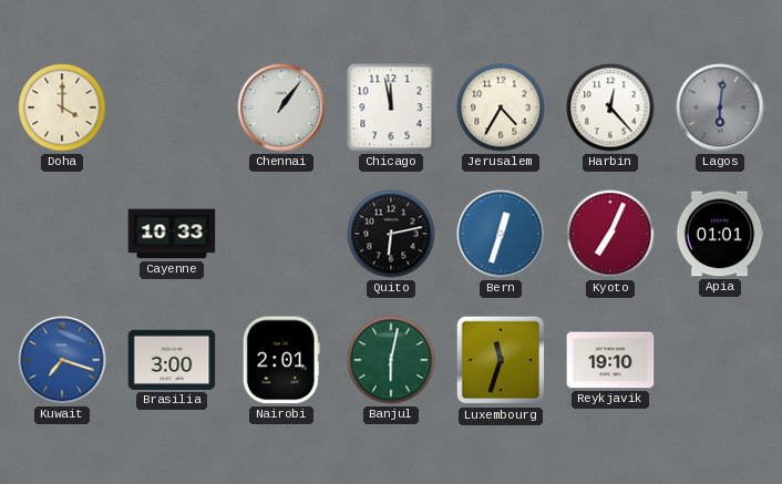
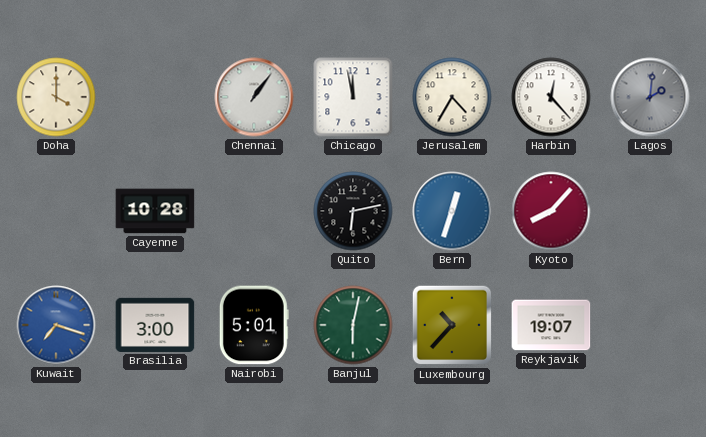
Lagos: 6:01 -> 2:01 (650, 97)
Cayenne: 10:33 -> 10:28 (155, 211)
Kyoto: 7:04 -> 8:07 (551, 211)
Apia: 01:01 -> none (720, 234)
Nairobi: 2:01 -> 5:01 (254, 325)
Luxembourg: 11:33 -> 10:37 (452, 325)
Reykjavik: 19:10 -> 19:07 (551, 325)
